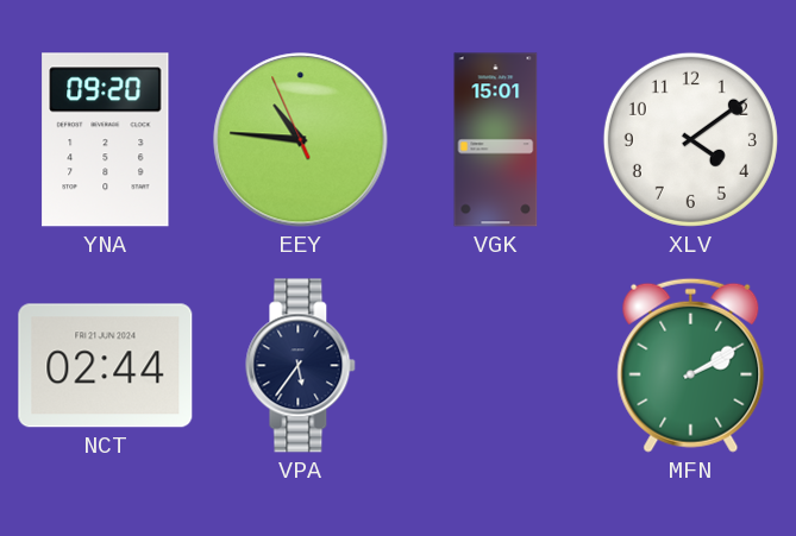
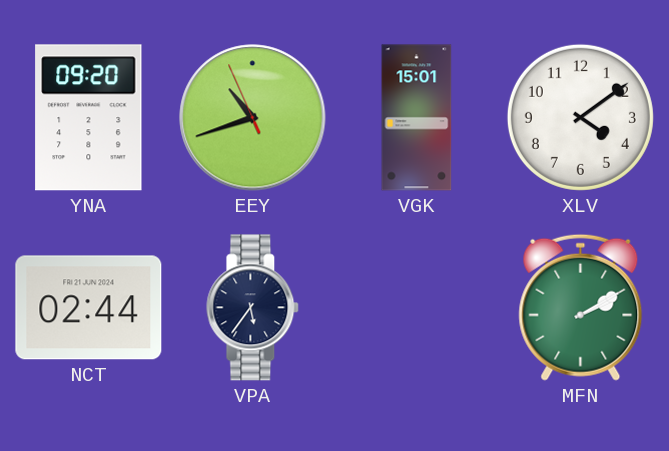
EEY: 10:45 -> 10:41 (253, 118)
